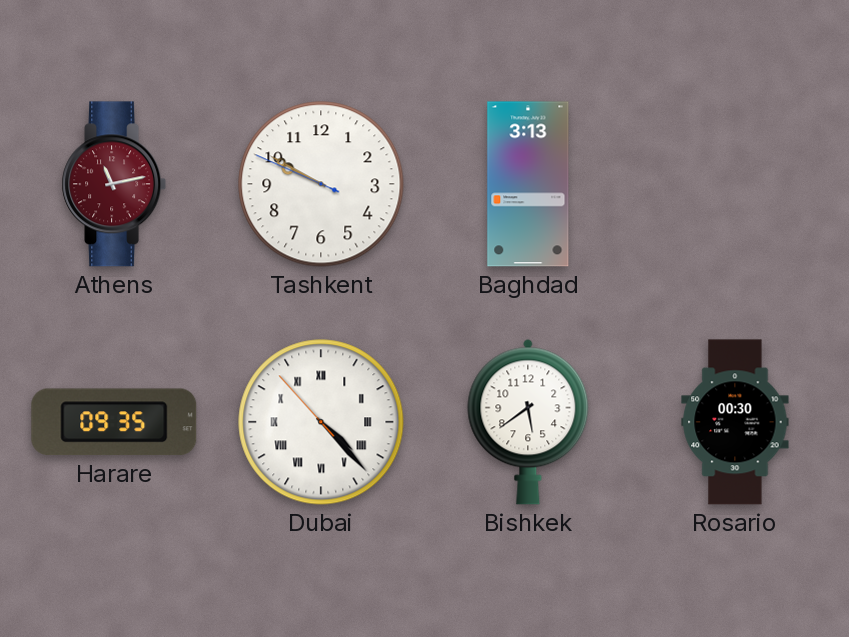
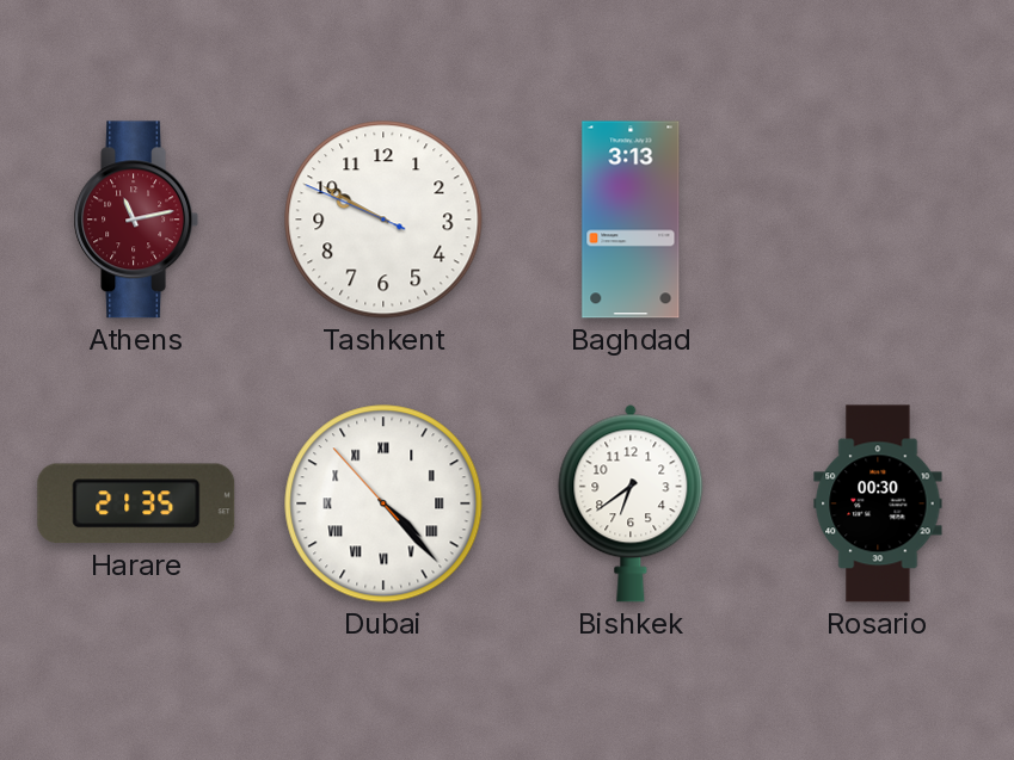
Harare: 09:35 -> 21:35 (136, 503)
Bishkek: 5:39 -> 6:39 (631, 503)
